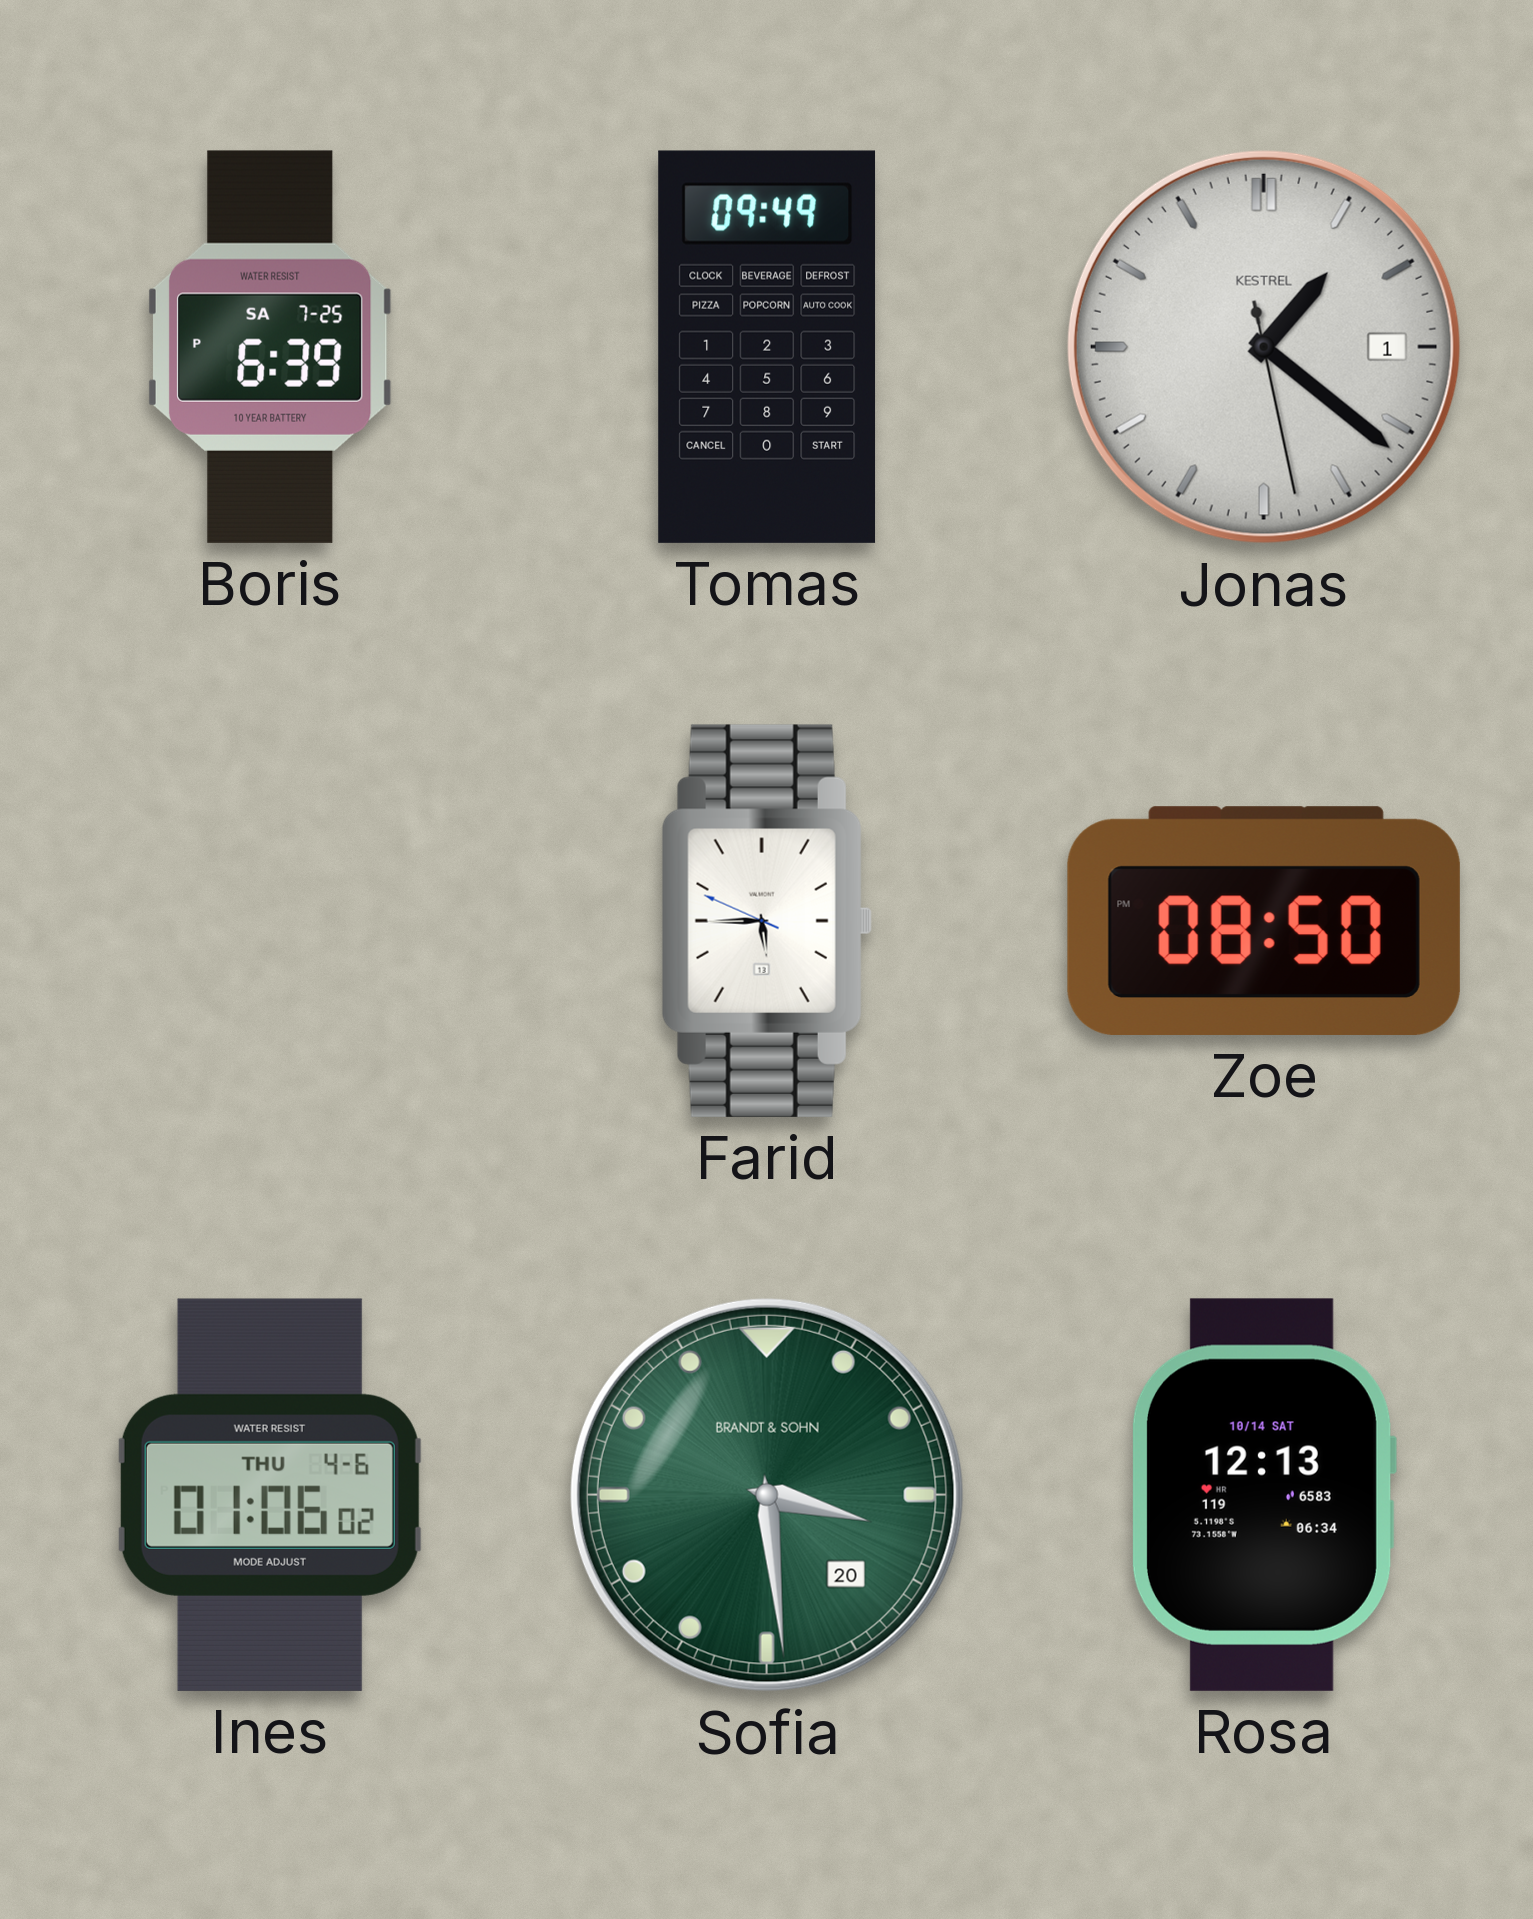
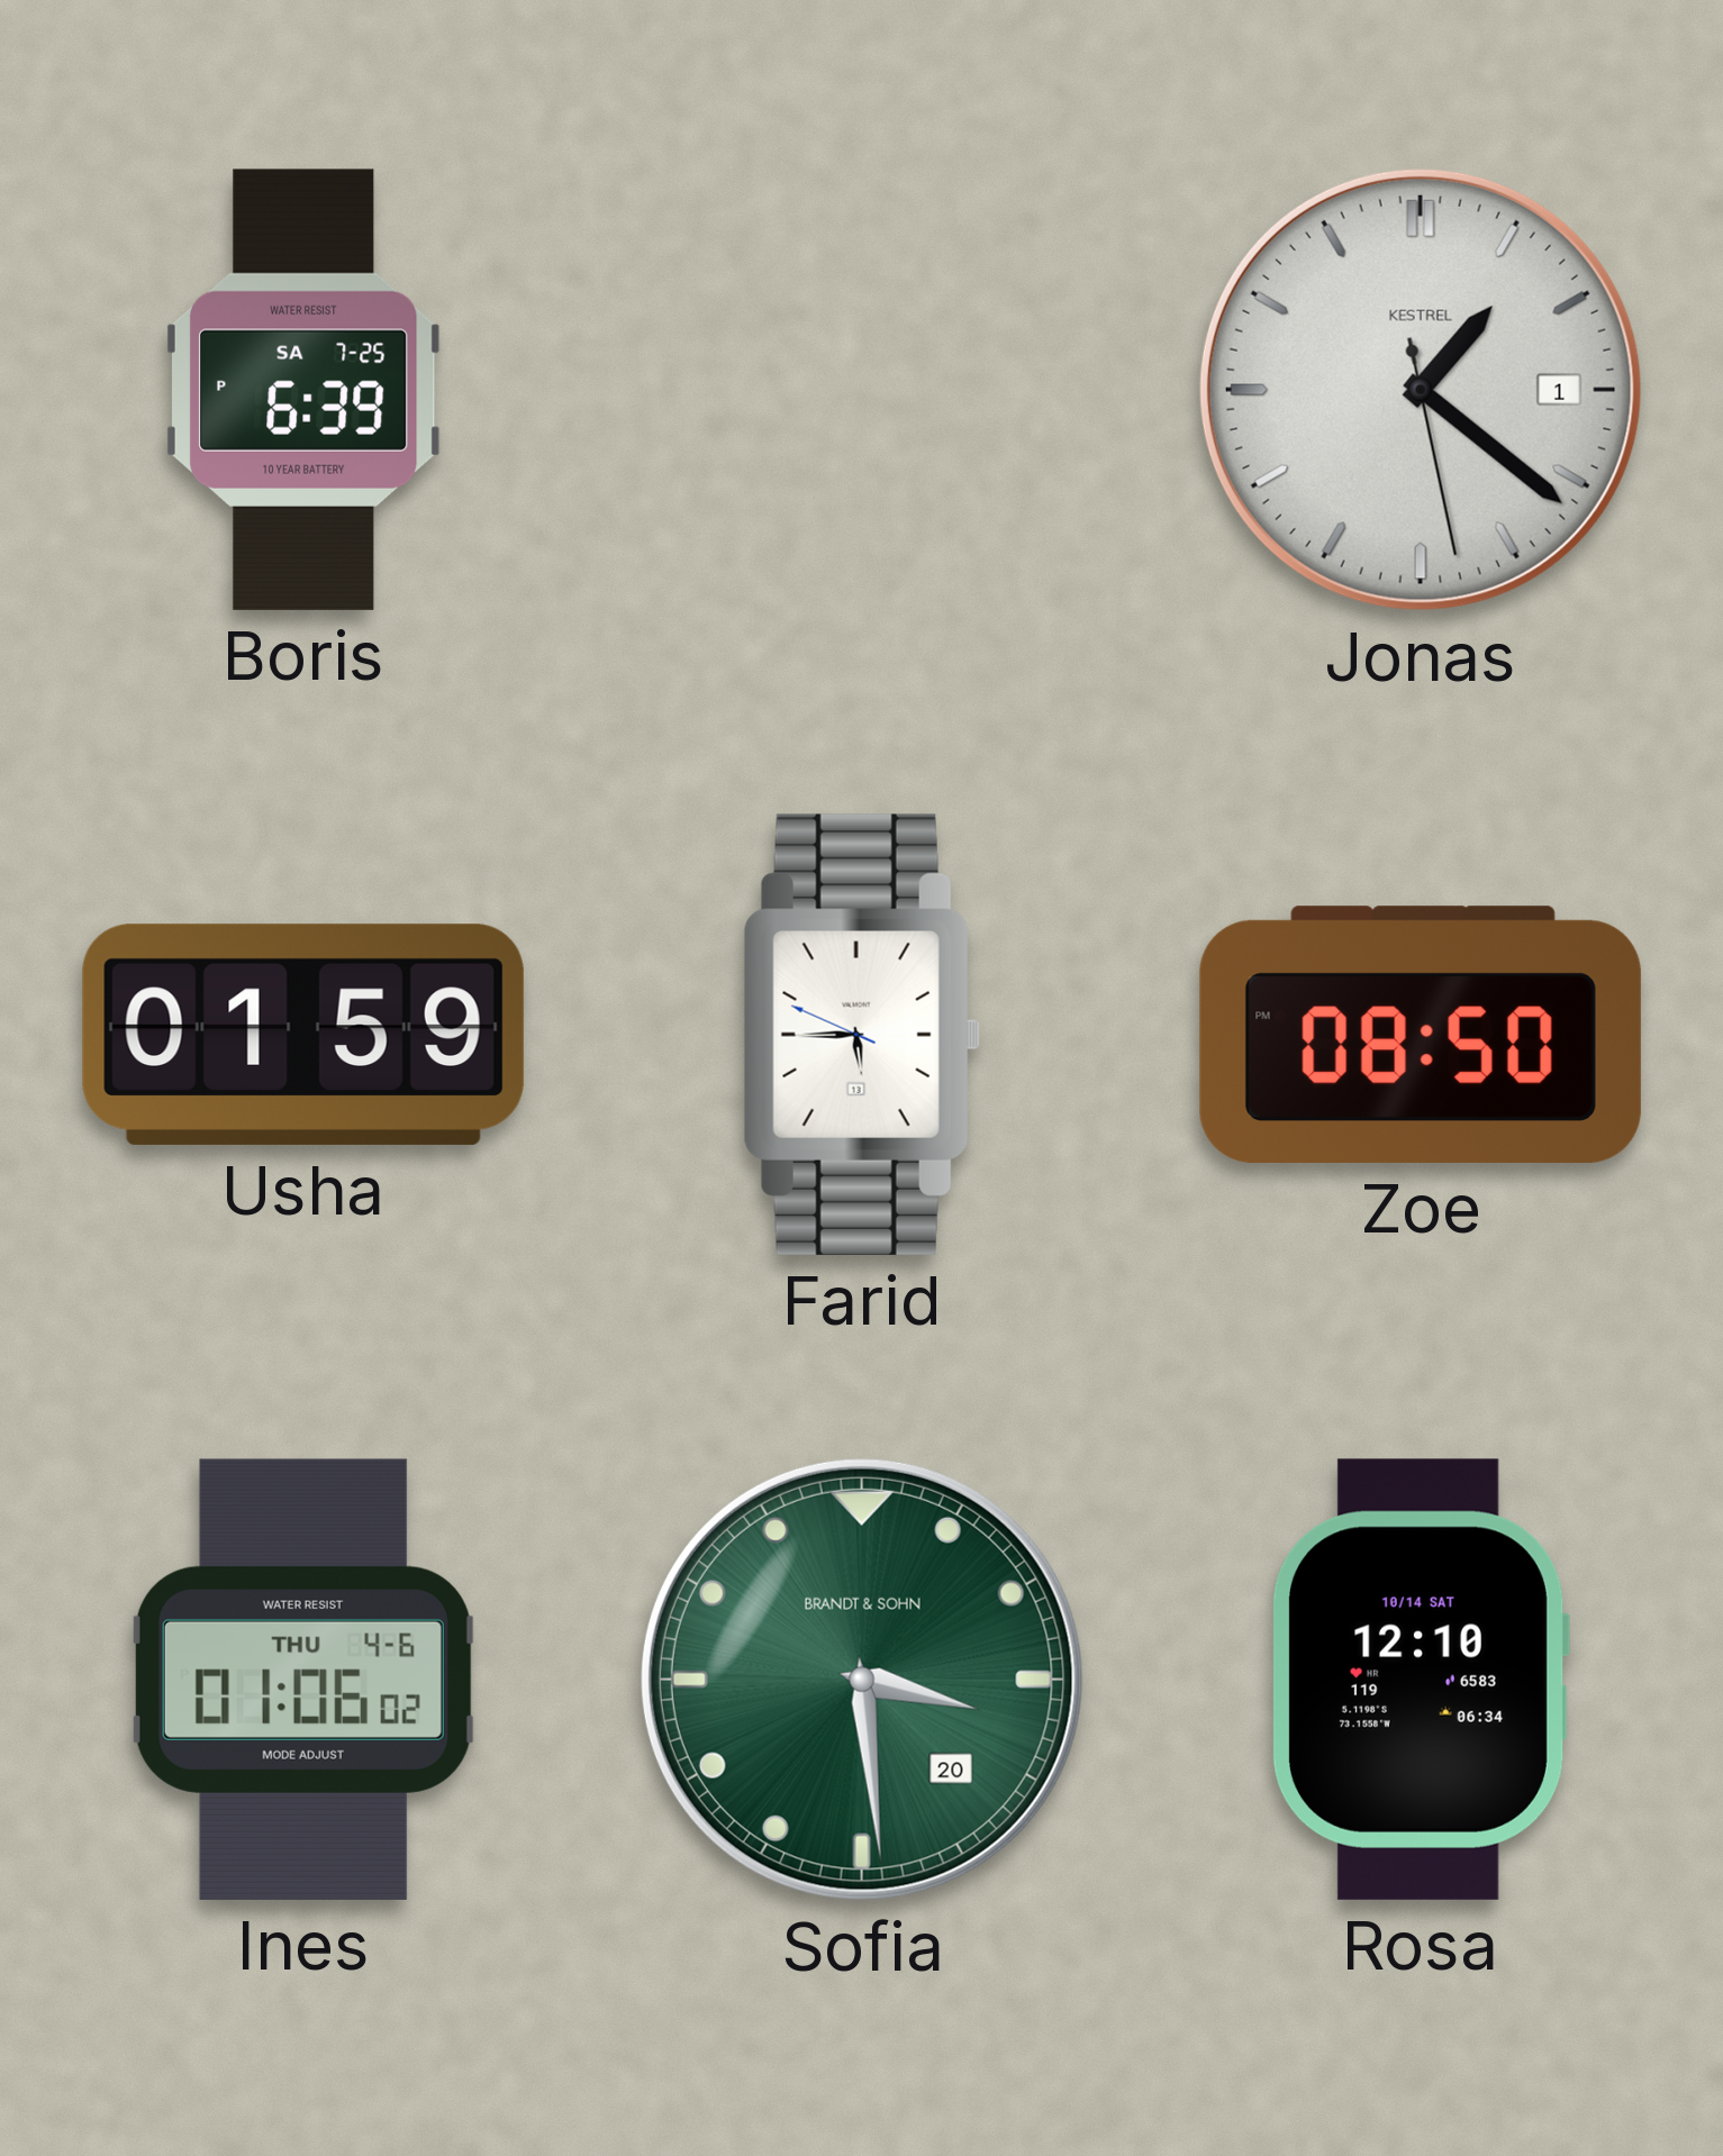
Tomas: 09:49 -> none (767, 347)
Usha: none -> 01:59 (303, 1035)
Rosa: 12:13 -> 12:10 (1420, 1680)
